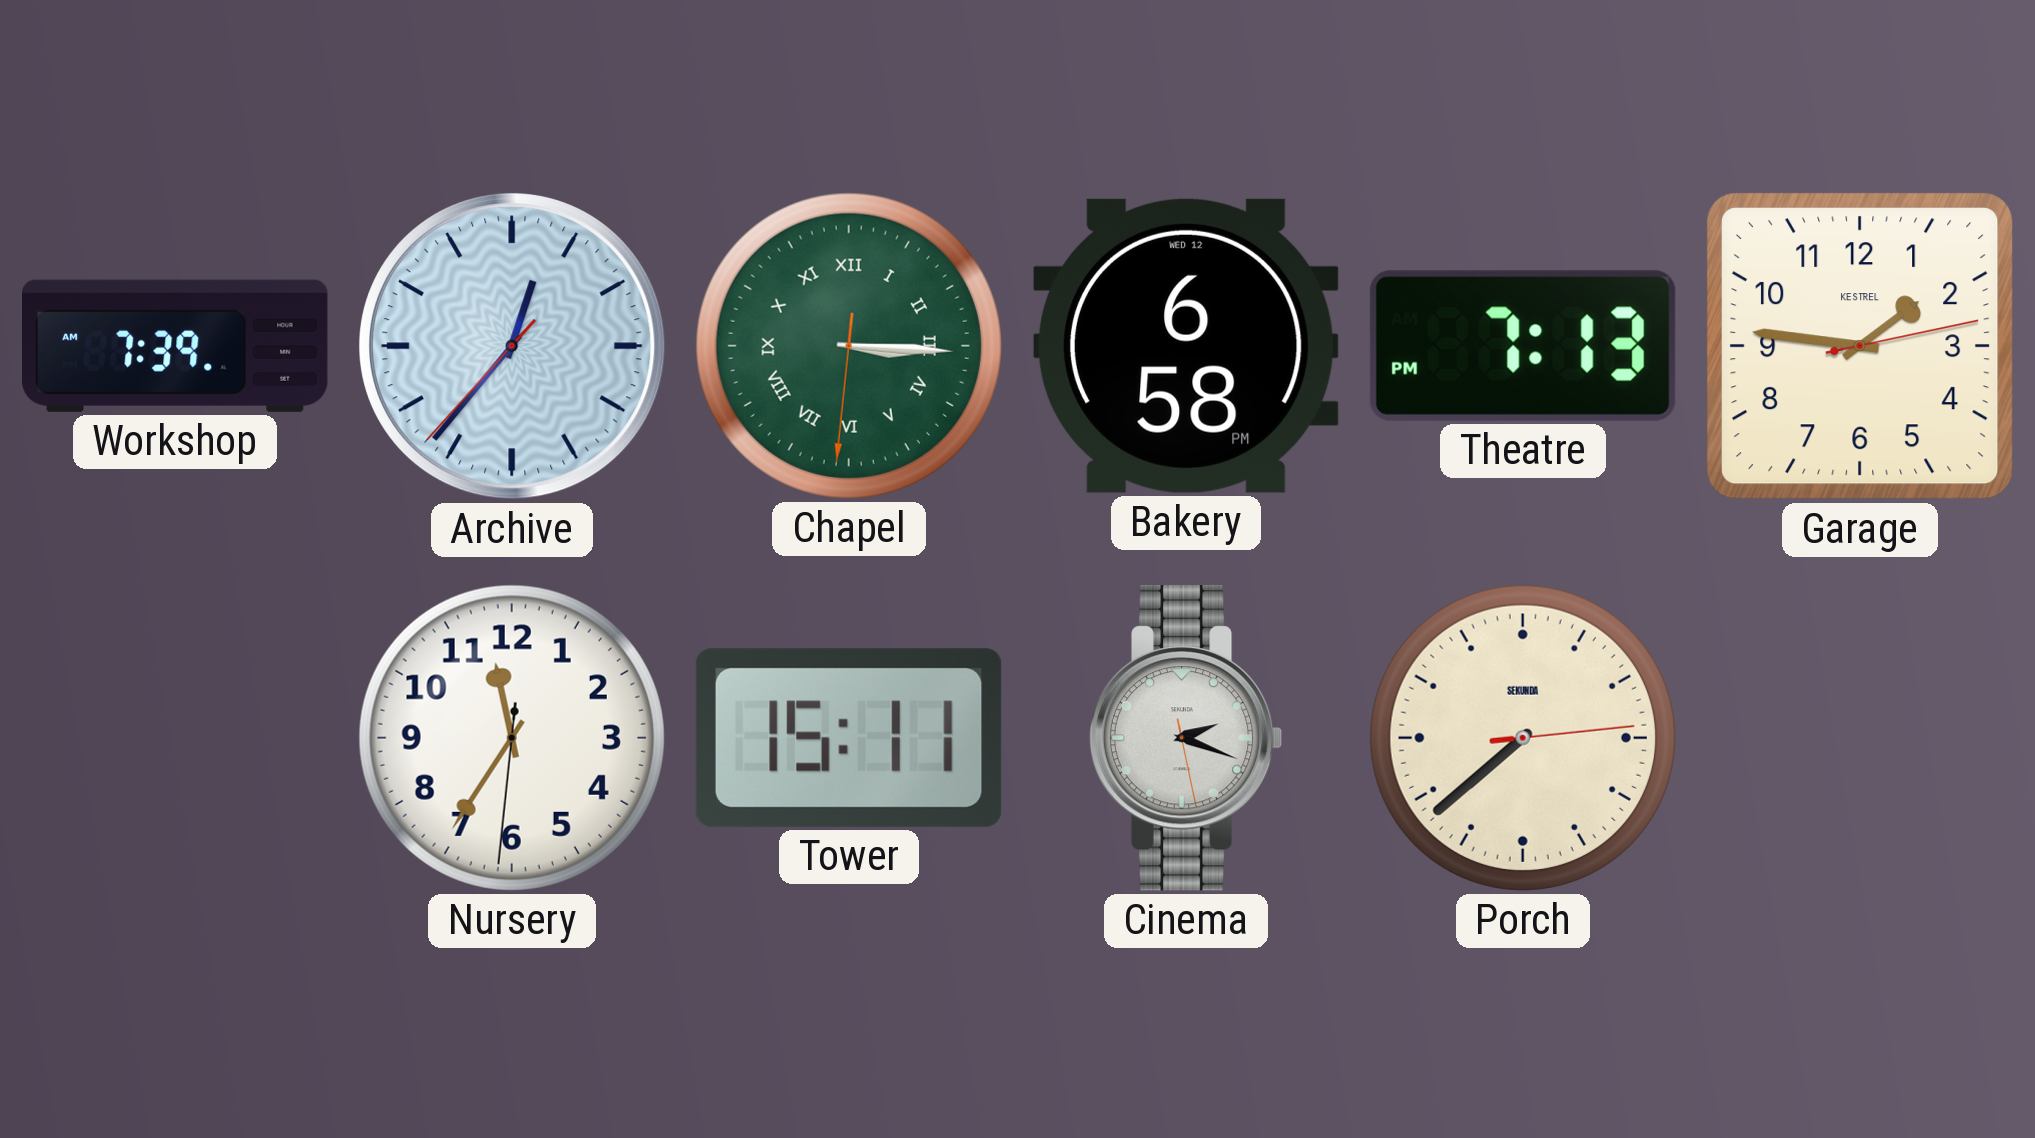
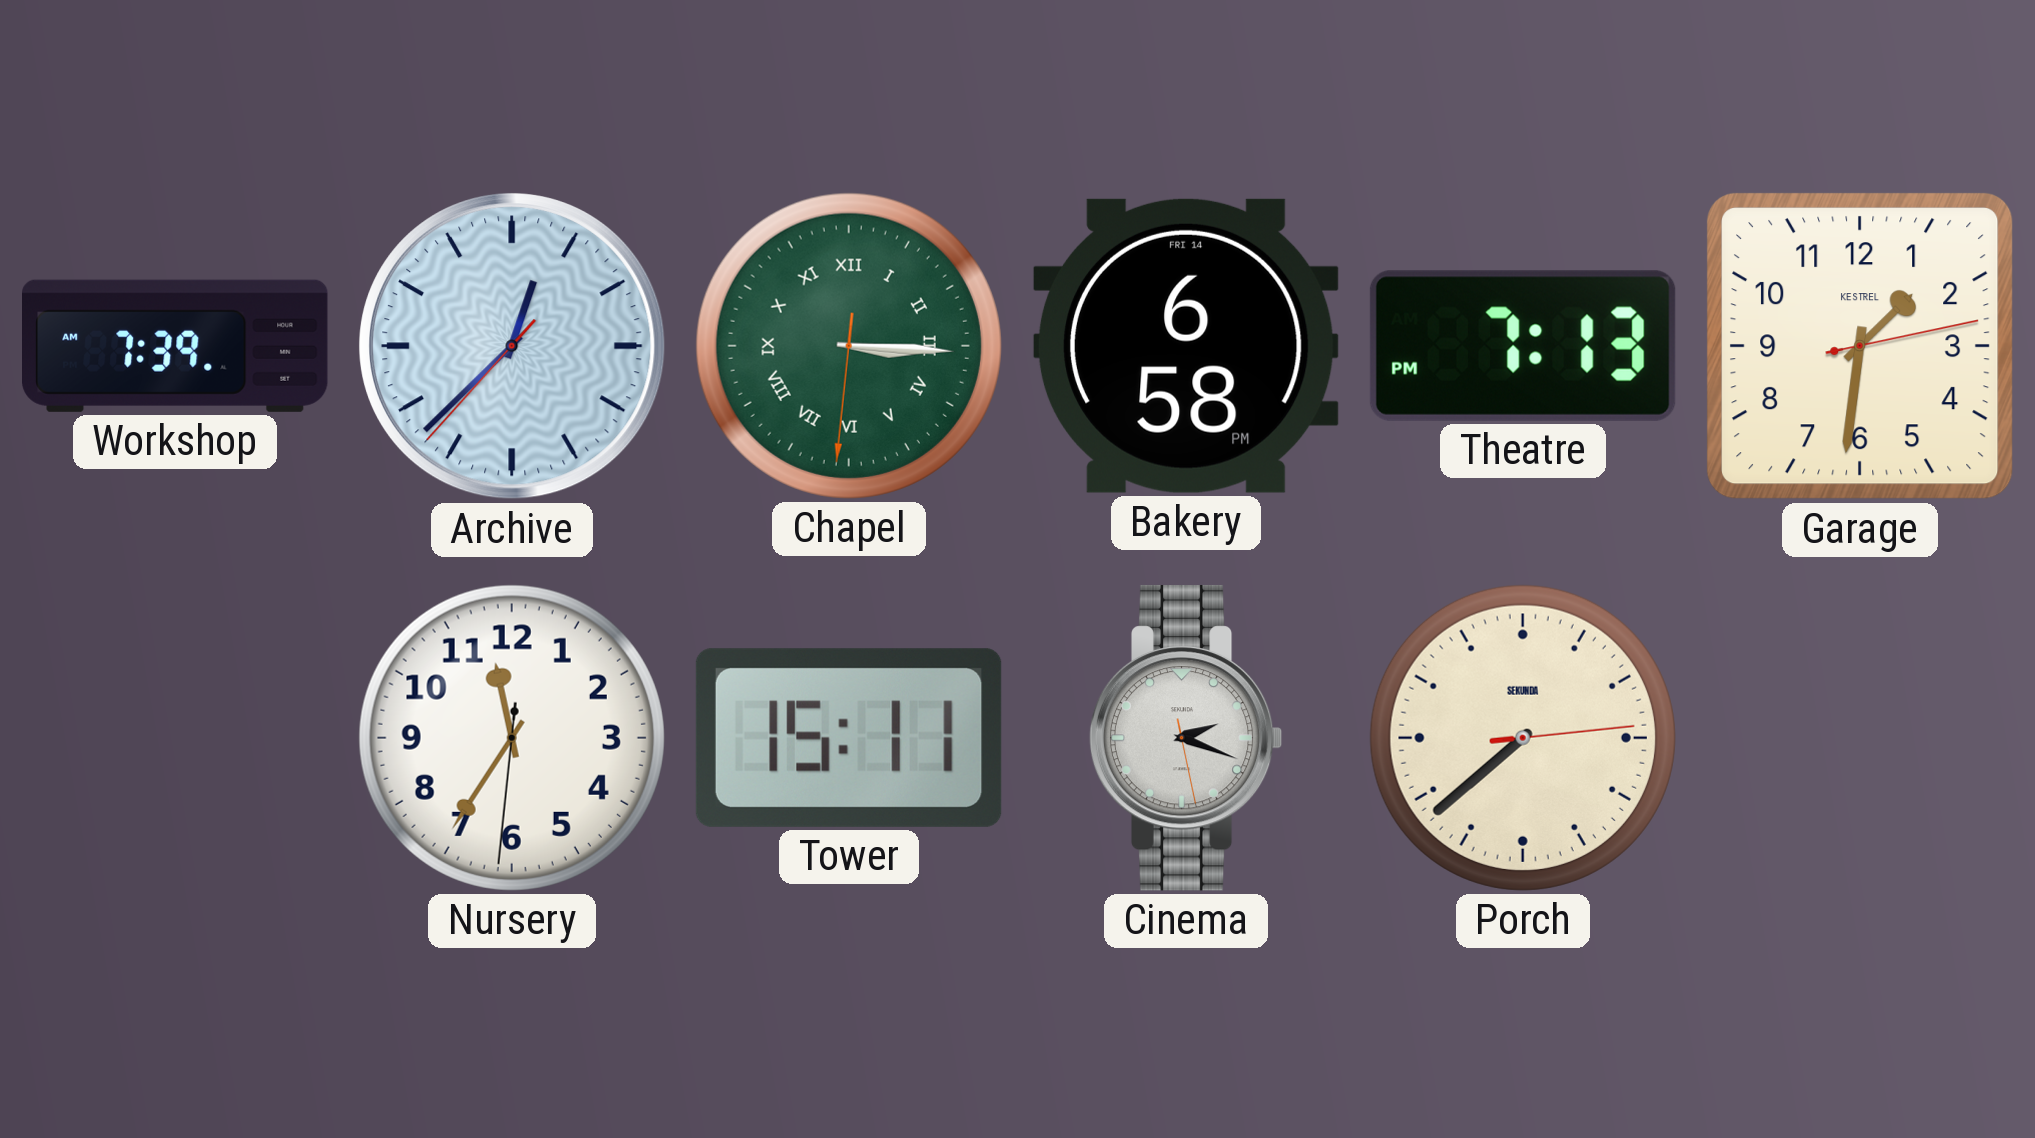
Archive: 12:36 -> 12:37 (512, 346)
Bakery date: WED 12 -> FRI 14 (1186, 346)
Garage: 1:46 -> 1:31 (1861, 347)
